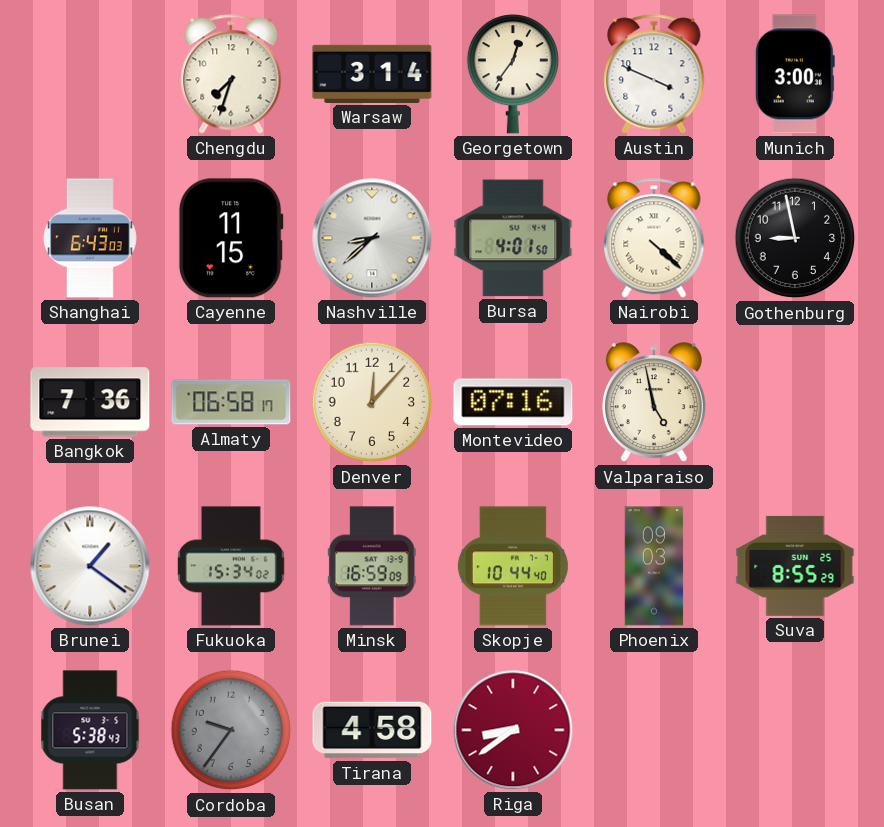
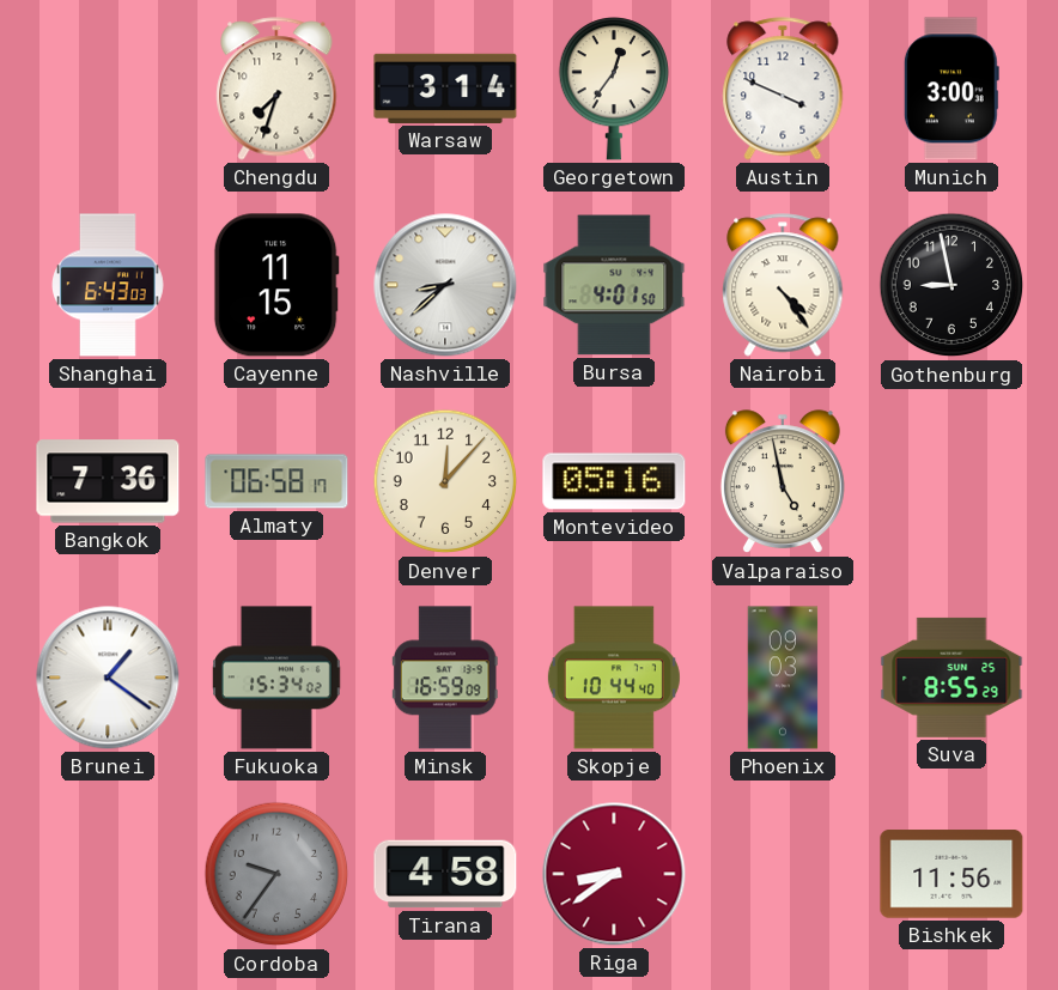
Nairobi: 4:22 -> 4:24 (783, 285)
Montevideo: 07:16 -> 05:16 (614, 481)
Busan: 5:38 -> none (90, 730)
Bishkek: none -> 11:56 (951, 874)
